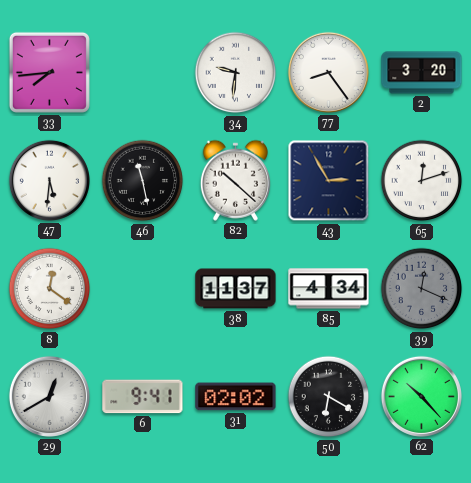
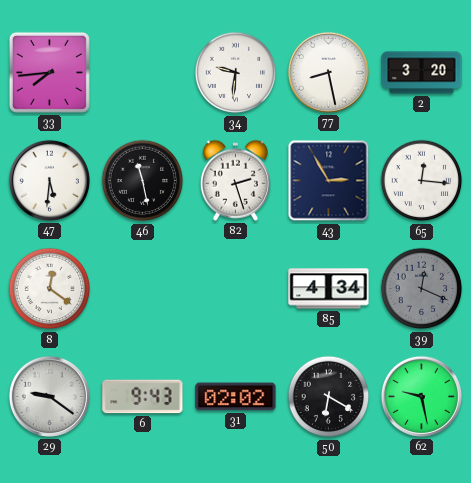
77: 8:24 -> 8:28 (328, 72)
82: 10:22 -> 2:27 (235, 180)
65: 12:12 -> 12:16 (422, 181)
38: 11:37 -> none (236, 289)
29: 12:40 -> 9:21 (49, 396)
6: 9:41 -> 9:43 (143, 397)
62: 10:23 -> 9:28 (421, 396)
